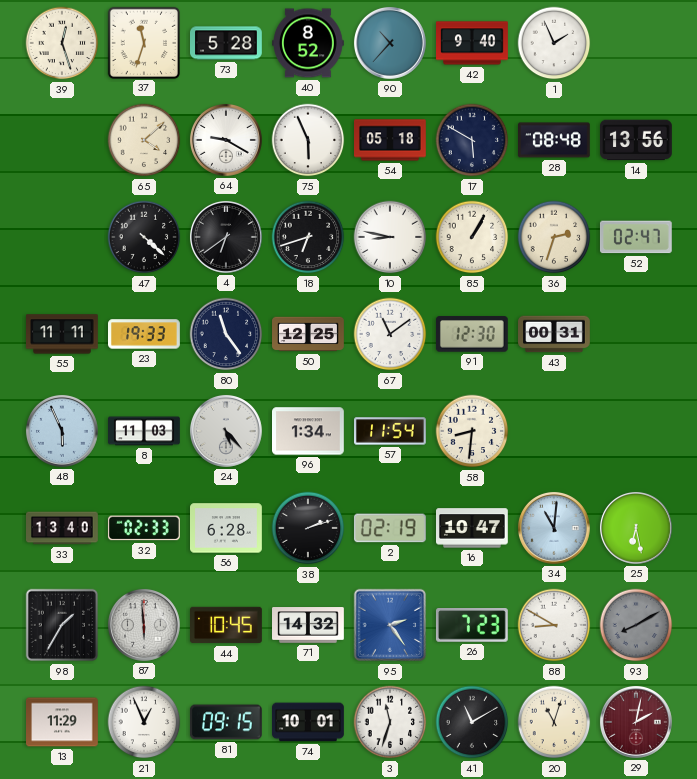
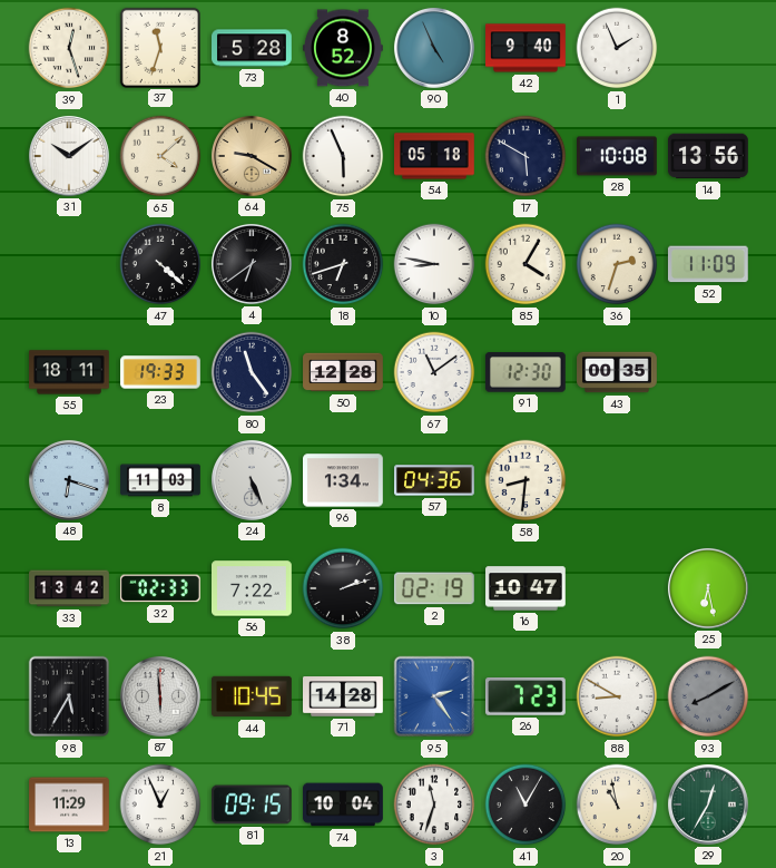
90: 10:37 -> 4:56 (434, 48)
31: none -> 10:09 (69, 156)
64 dial: white -> champagne (252, 156)
28: 08:48 -> 10:08 (618, 156)
85: 1:05 -> 4:05 (525, 264)
52: 02:47 -> 11:09 (708, 264)
55: 11:11 -> 18:11 (70, 372)
50: 12:25 -> 12:28 (343, 372)
43: 00:31 -> 00:35 (617, 372)
48: 5:56 -> 6:18 (69, 480)
24: 5:23 -> 5:26 (252, 480)
57: 11:54 -> 04:36 (435, 480)
33: 13:40 -> 13:42 (70, 588)
56: 6:28 -> 7:22 (253, 588)
34: 11:01 -> none (554, 528)
98: 1:35 -> 5:35 (69, 696)
71: 14:32 -> 14:28 (344, 696)
74: 10:01 -> 10:04 (344, 804)
41: 11:10 -> 11:05 (525, 804)
20: 11:03 -> 10:58 (617, 804)
29: 2:02 -> 12:35 (708, 804)
29 dial: burgundy -> green (708, 804)
